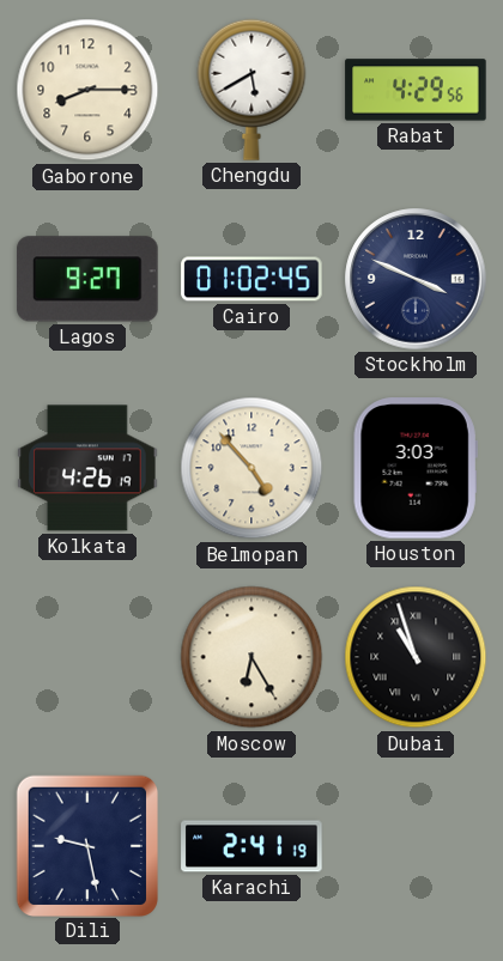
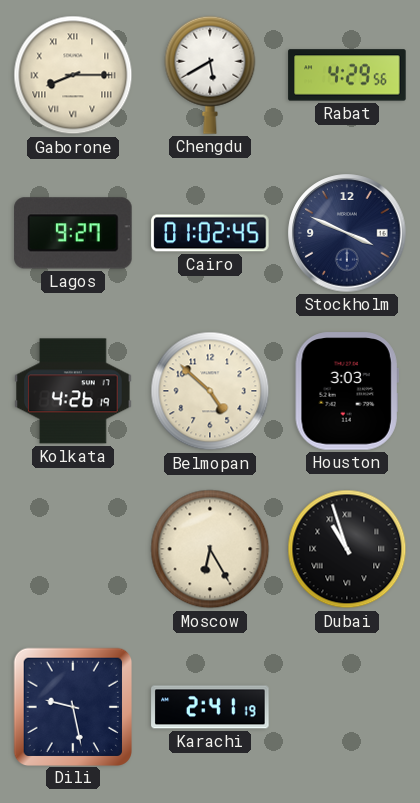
Gaborone numerals: Arabic -> Roman (73, 75)
Belmopan: 4:53 -> 4:52 (210, 391)
